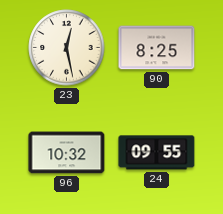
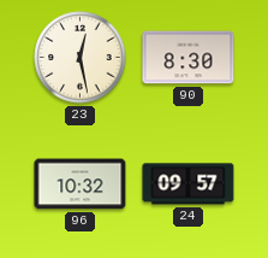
90: 8:25 -> 8:30 (189, 58)
24: 09:55 -> 09:57 (189, 184)
